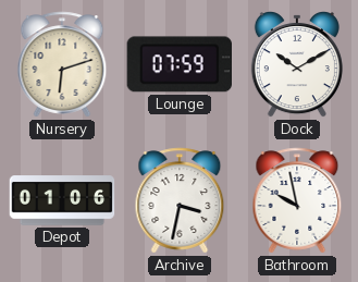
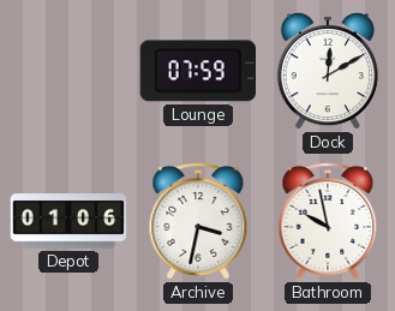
Nursery: 6:12 -> none (62, 64)
Dock: 10:10 -> 12:10 (328, 72)
